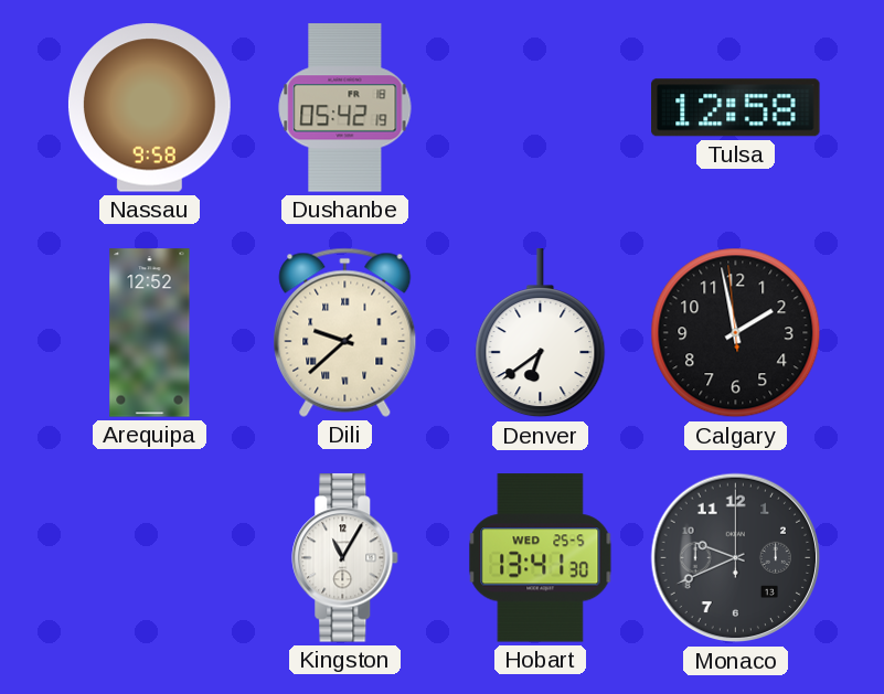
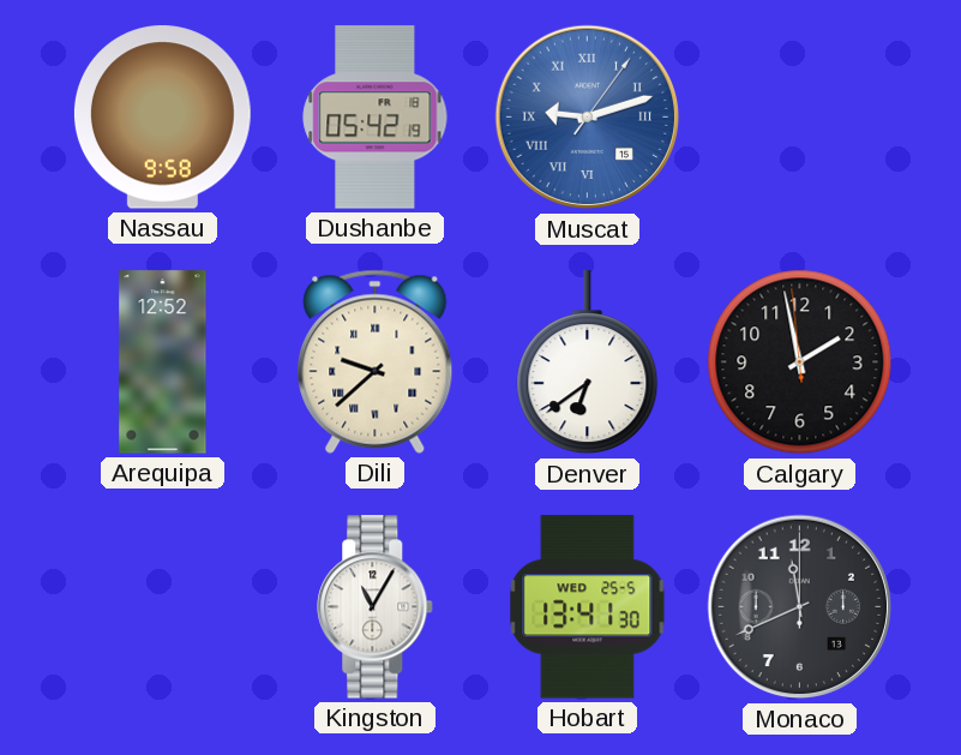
Muscat: none -> 9:12 (588, 118)
Tulsa: 12:58 -> none (736, 108)
Monaco: 9:41 -> 11:41 (800, 607)
